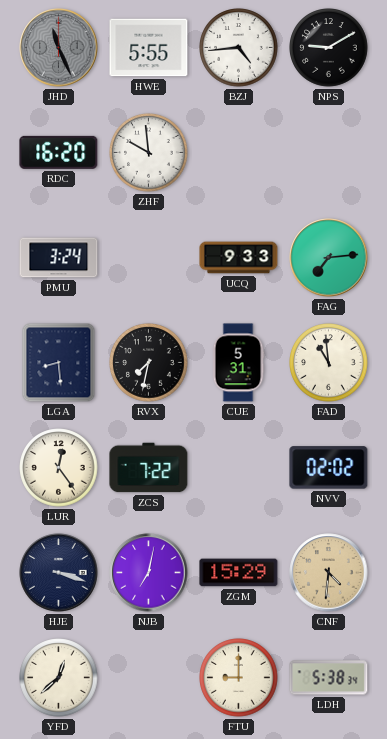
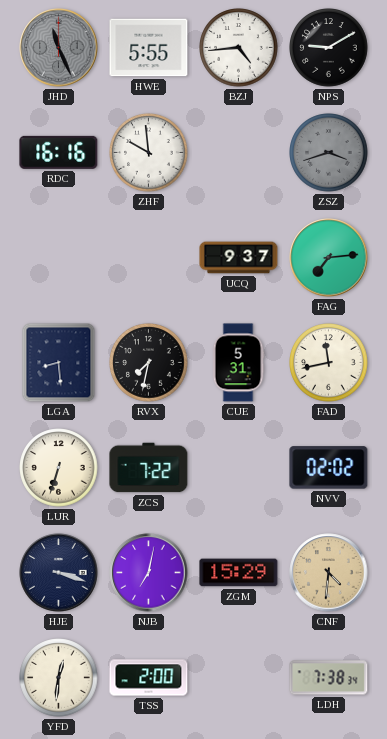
RDC: 16:20 -> 16:16 (59, 152)
ZSZ: none -> 3:42 (329, 153)
PMU: 3:24 -> none (59, 258)
UCQ: 9:33 -> 9:37 (239, 258)
FAD: 10:59 -> 11:43 (329, 363)
LUR: 12:24 -> 6:33 (59, 468)
YFD: 12:38 -> 12:31 (59, 678)
TSS: none -> 2:00 (149, 678)
FTU: 9:00 -> none (239, 678)
LDH: 5:38 -> 7:38 (329, 678)
